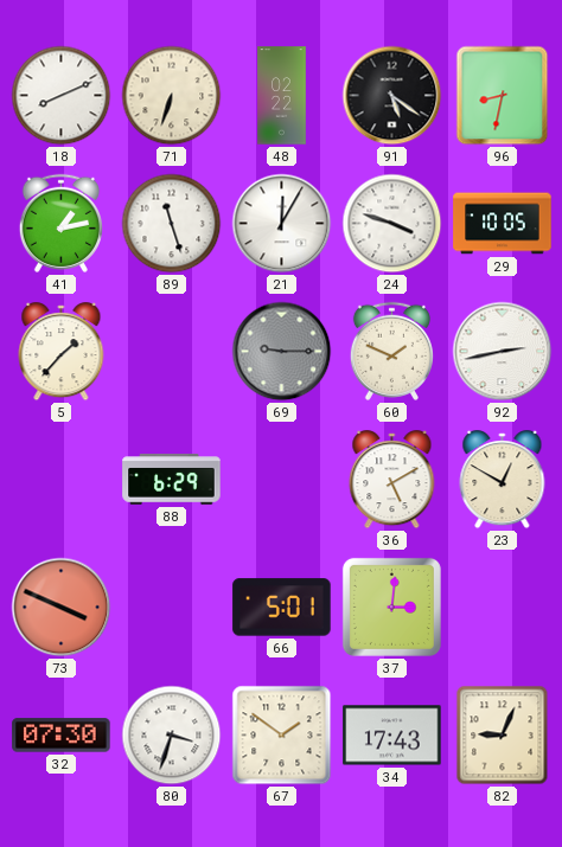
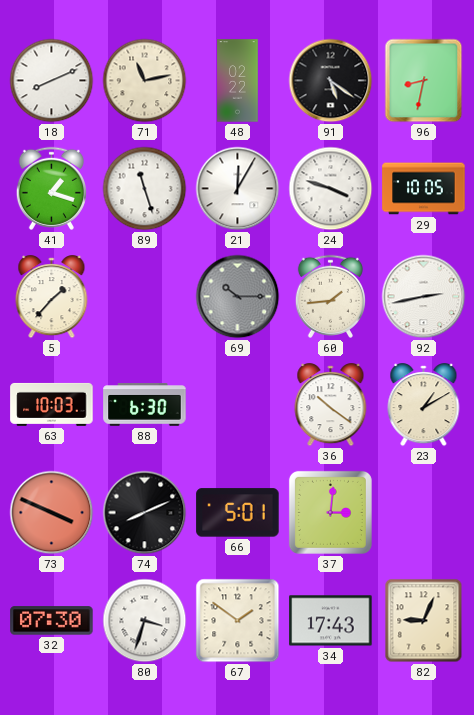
71: 6:33 -> 11:13 (145, 81)
41: 1:13 -> 1:18 (51, 188)
69: 9:15 -> 10:15 (238, 297)
60: 1:49 -> 1:44 (330, 296)
63: none -> 10:03 (52, 404)
88: 6:29 -> 6:30 (145, 405)
36: 5:10 -> 10:21 (331, 405)
23: 12:50 -> 1:10 (424, 405)
74: none -> 8:11 (145, 513)
